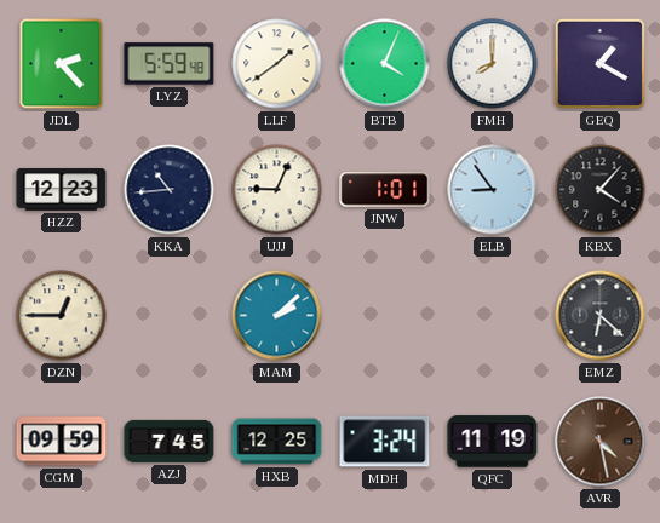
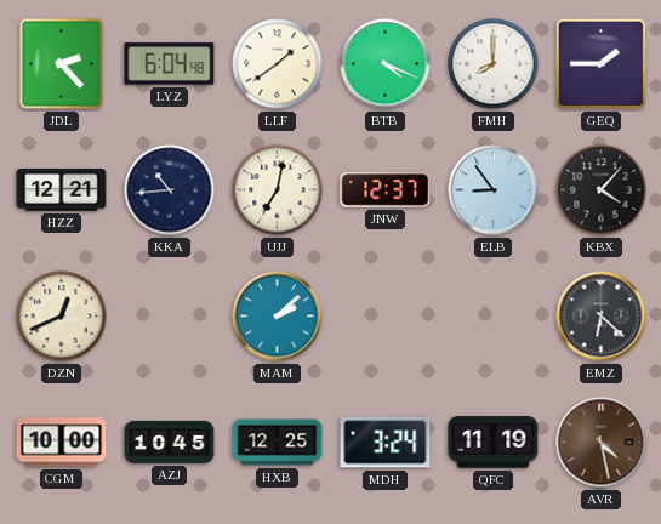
LYZ: 5:59 -> 6:04 (170, 64)
BTB: 4:04 -> 4:19 (386, 64)
GEQ: 1:20 -> 1:45 (600, 63)
HZZ: 12:23 -> 12:21 (62, 190)
UJJ: 9:04 -> 7:02 (278, 190)
JNW: 1:01 -> 12:37 (386, 190)
DZN: 12:45 -> 12:41 (62, 317)
CGM: 09:59 -> 10:00 (62, 443)
AZJ: 7:45 -> 10:45 (170, 442)
